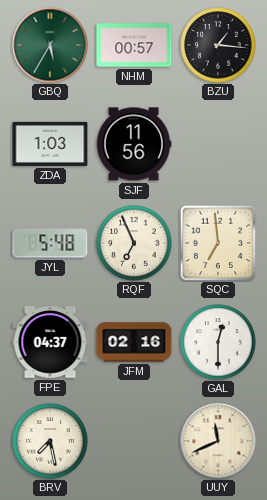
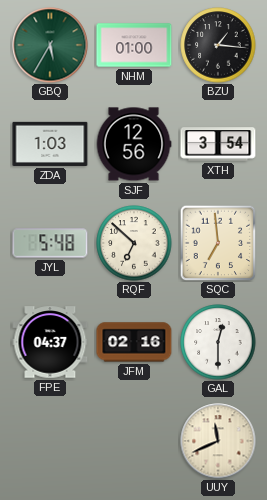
NHM: 00:57 -> 01:00 (134, 45)
SJF: 11:56 -> 12:56 (134, 144)
XTH: none -> 3:54 (218, 144)
RQF: 6:56 -> 6:52 (134, 243)
BRV: 7:28 -> none (50, 441)
